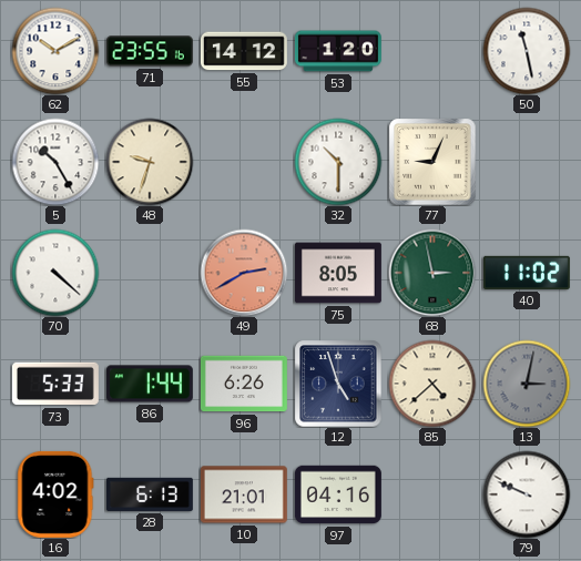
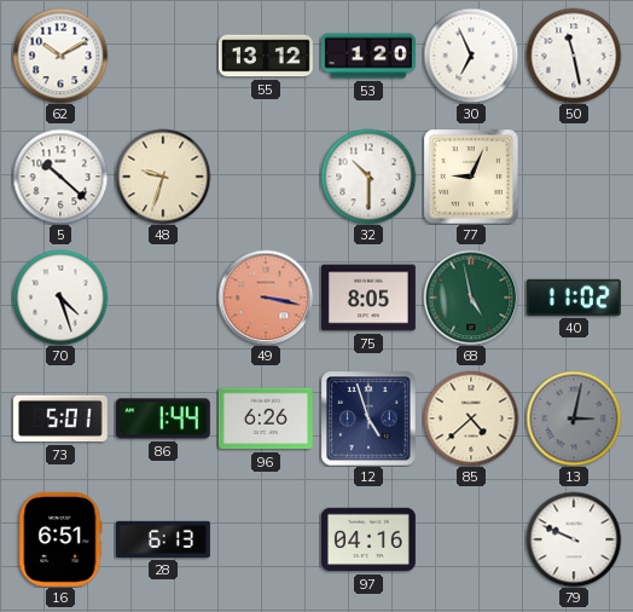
71: 23:55 -> none (150, 51)
55: 14:12 -> 13:12 (266, 56)
30: none -> 6:56 (471, 56)
5: 10:25 -> 10:22 (60, 177)
70: 4:22 -> 4:27 (60, 298)
49: 2:40 -> 3:17 (266, 298)
68: 2:58 -> 4:58 (471, 298)
73: 5:33 -> 5:01 (60, 418)
16: 4:02 -> 6:51 (60, 539)
10: 21:01 -> none (244, 494)
